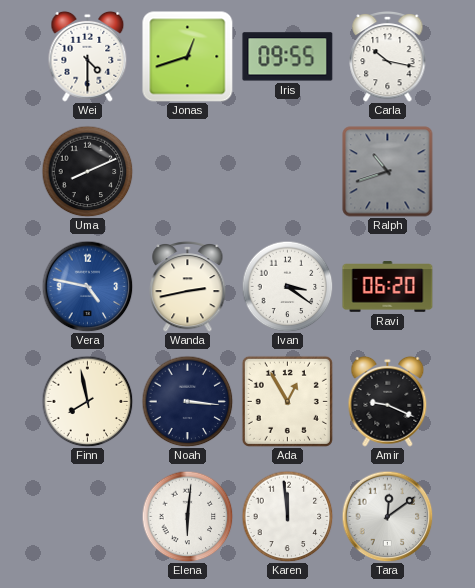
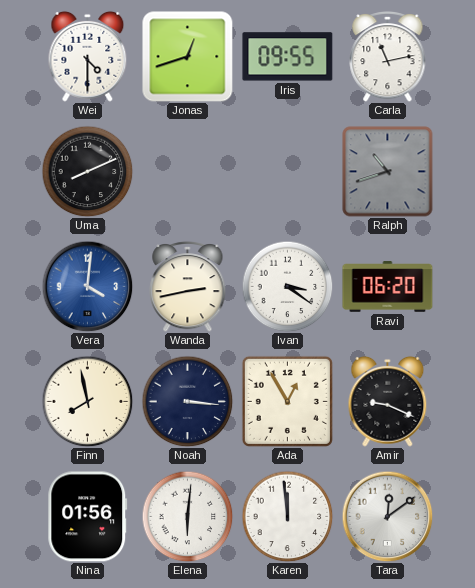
Carla: 10:17 -> 11:13 (388, 56)
Vera: 4:47 -> 4:01 (87, 286)
Nina: none -> 01:56 (88, 517)
